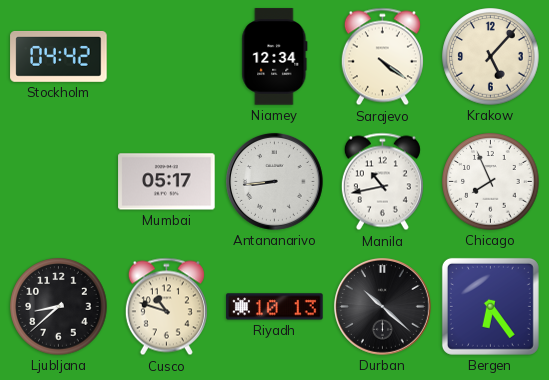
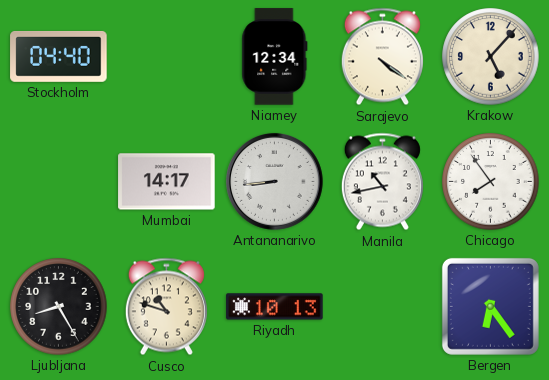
Stockholm: 04:42 -> 04:40 (59, 56)
Mumbai: 05:17 -> 14:17 (167, 182)
Chicago: 7:56 -> 7:54 (491, 182)
Ljubljana: 8:38 -> 8:25 (59, 307)
Durban: 10:22 -> none (382, 306)
